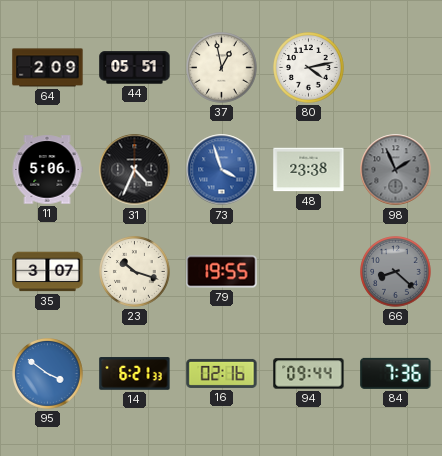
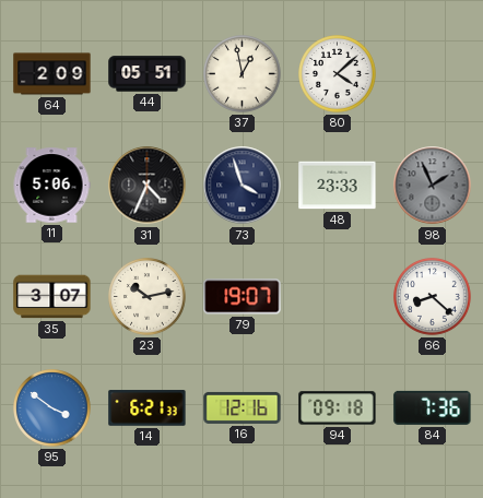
80: 4:13 -> 4:08 (338, 74)
73 dial: blue -> navy (243, 186)
48: 23:38 -> 23:33 (338, 186)
23: 10:18 -> 10:13 (148, 297)
79: 19:55 -> 19:07 (243, 297)
66 dial: grey -> white (433, 297)
16: 02:16 -> 12:16 (243, 407)
94: 09:44 -> 09:18 (338, 408)
